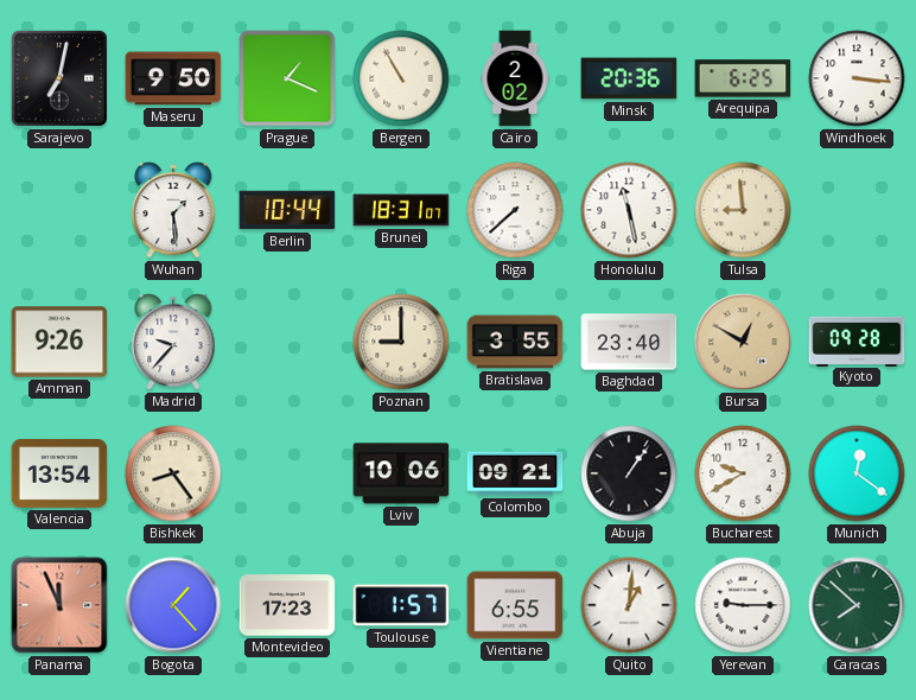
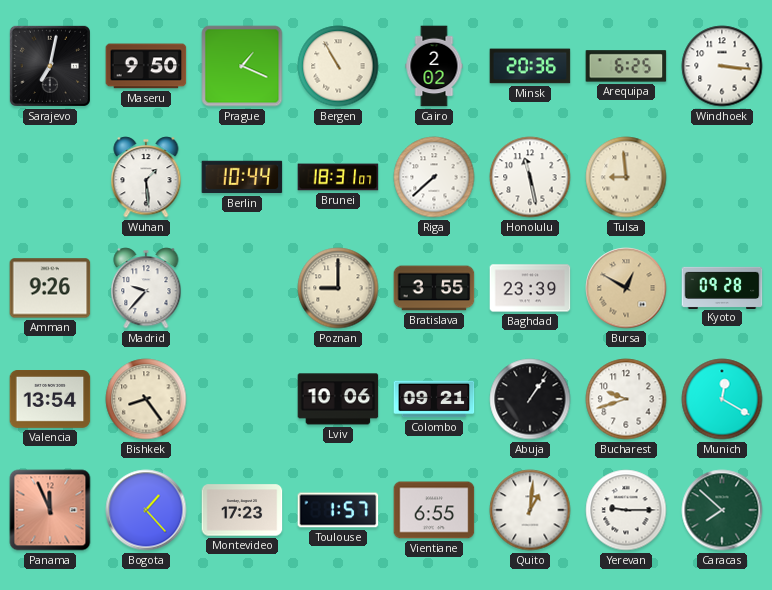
Baghdad: 23:40 -> 23:39 (530, 288)
Bucharest: 9:40 -> 9:42 (626, 399)
Munich: 12:21 -> 12:20 (722, 399)
